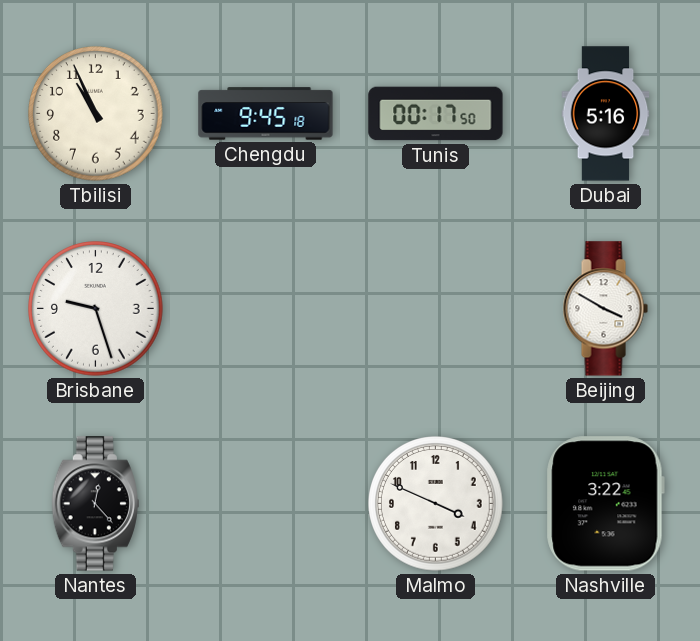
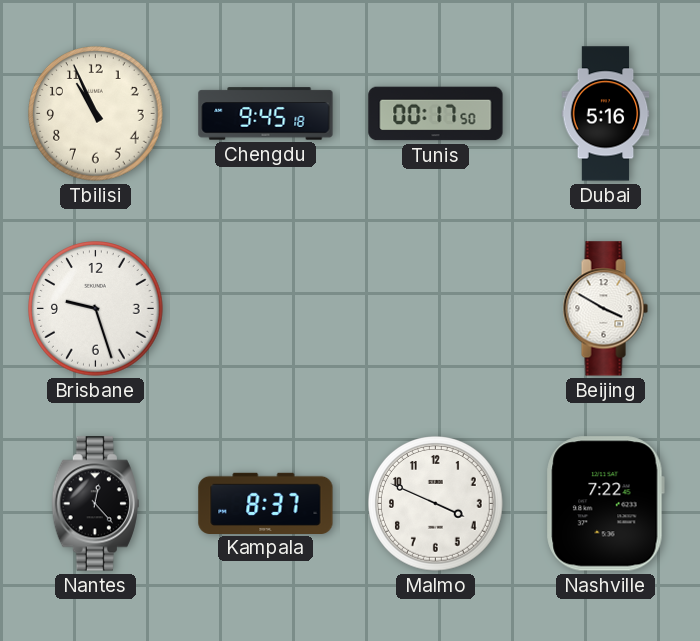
Kampala: none -> 8:37 (266, 503)
Nashville: 3:22 -> 7:22 (605, 504)
